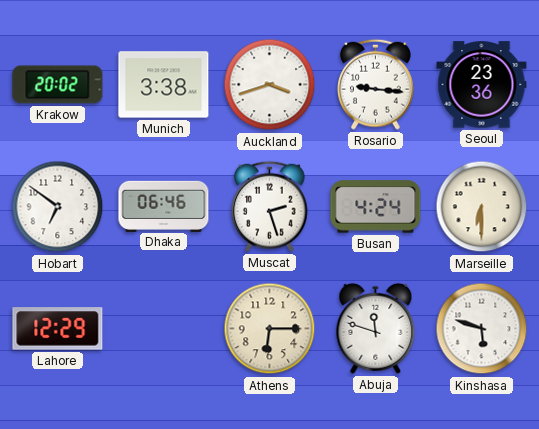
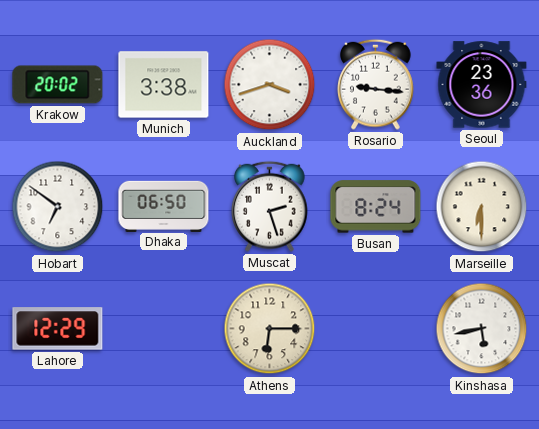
Dhaka: 06:46 -> 06:50 (164, 206)
Busan: 4:24 -> 8:24 (376, 207)
Abuja: 11:48 -> none (376, 328)
Kinshasa: 5:48 -> 5:43 (482, 329)
